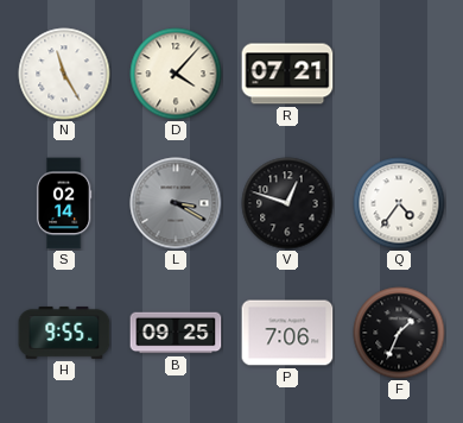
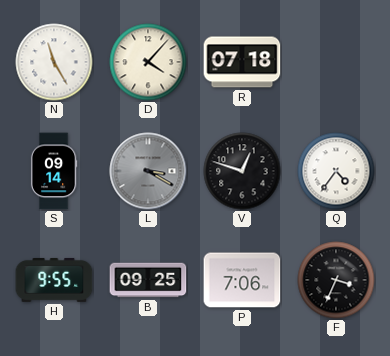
R: 07:21 -> 07:18 (242, 62)
S: 02:14 -> 09:14 (54, 171)
F: 1:34 -> 3:34 (336, 280)
